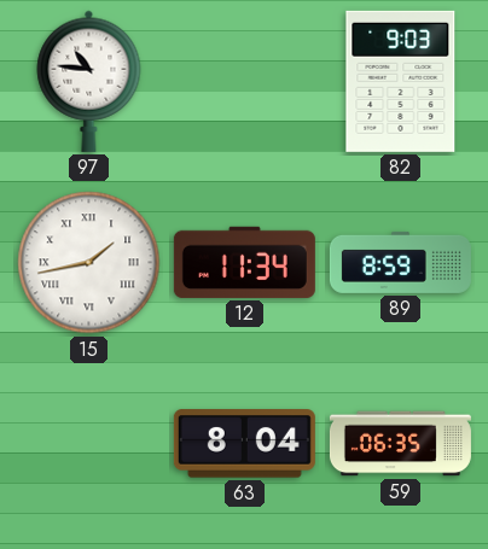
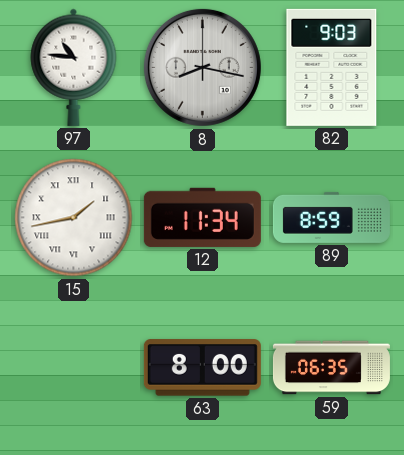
8: none -> 8:17 (202, 67)
63: 8:04 -> 8:00 (202, 368)
